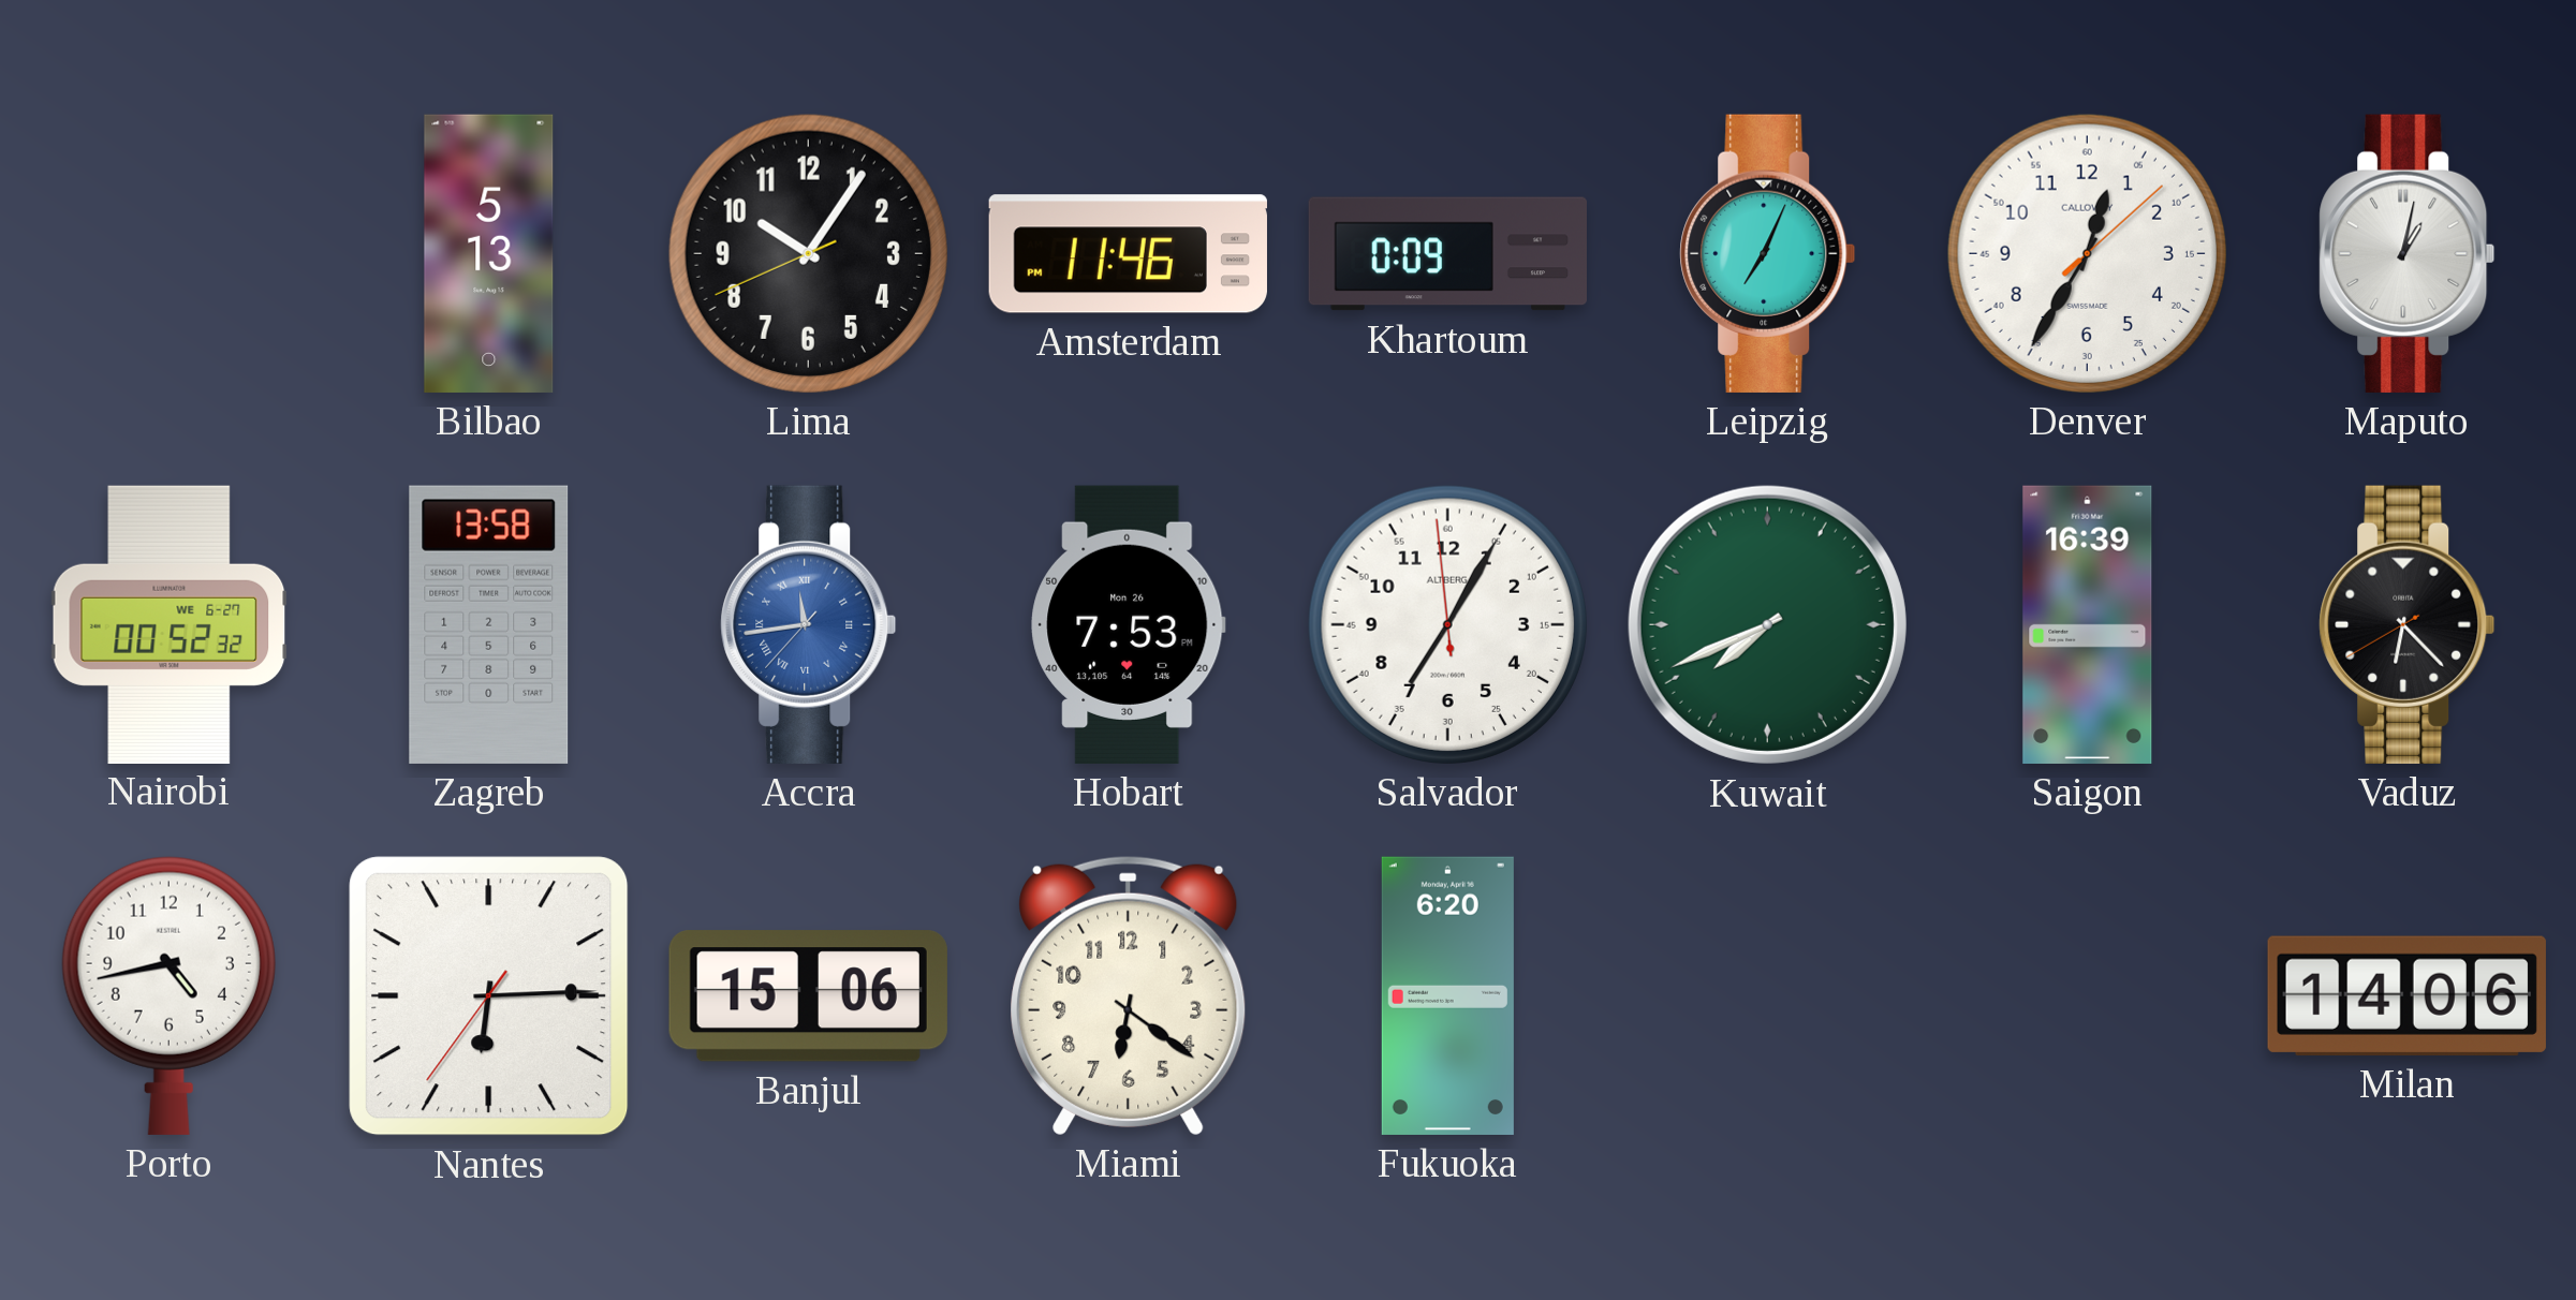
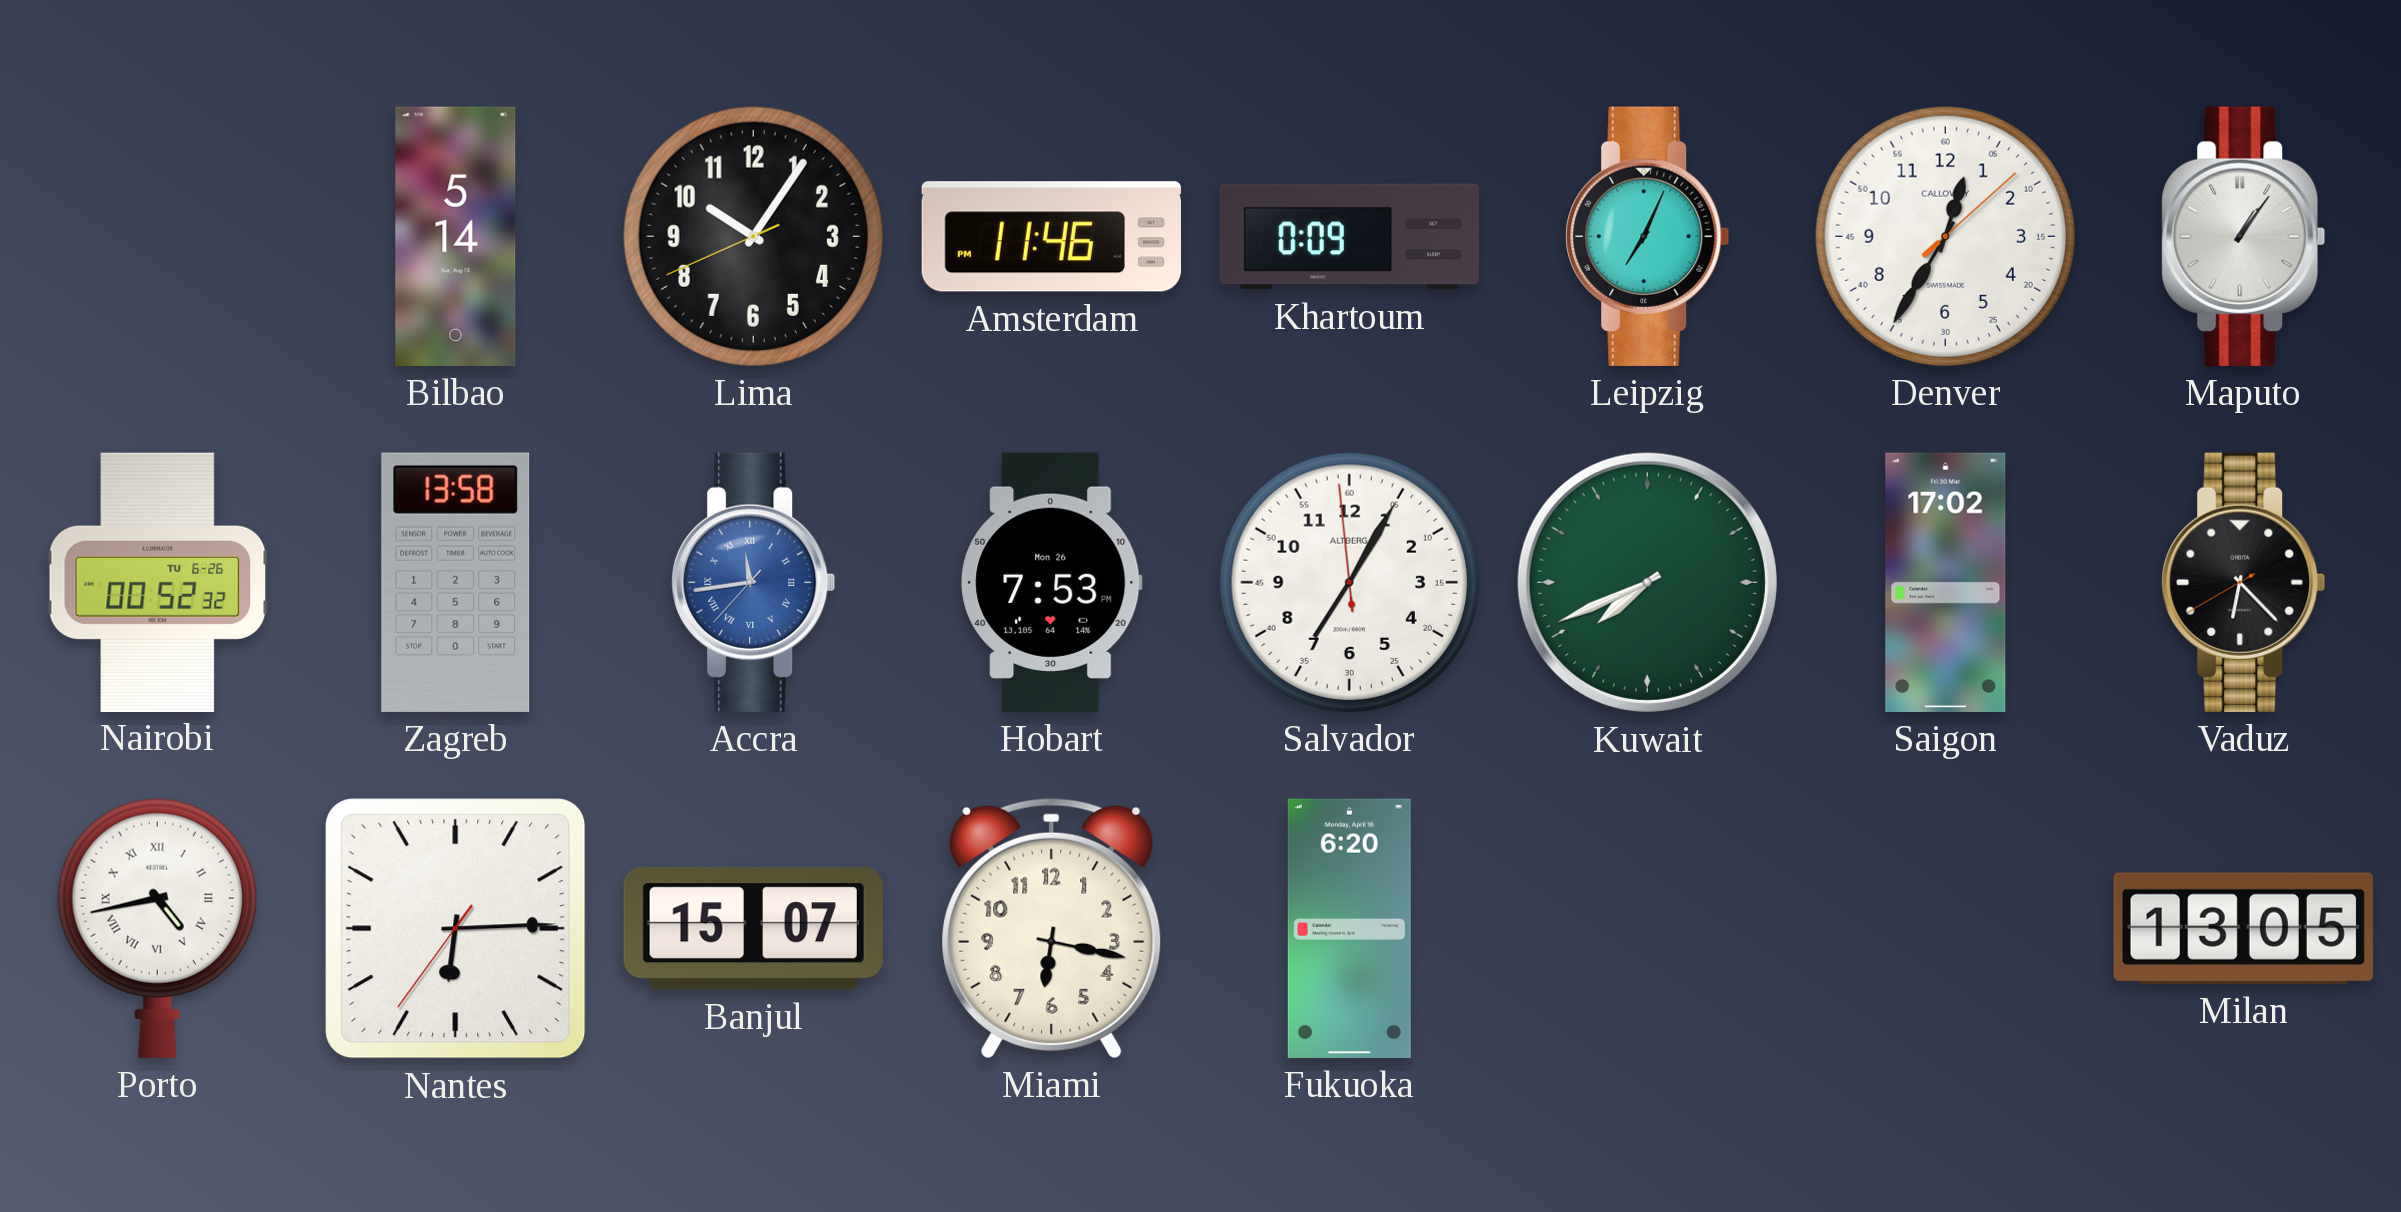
Bilbao: 5:13 -> 5:14 (456, 236)
Maputo: 1:02 -> 1:06 (2244, 236)
Nairobi date: WE 6-27 -> TU 6-26 (158, 582)
Saigon: 16:39 -> 17:02 (1946, 582)
Porto numerals: Arabic -> Roman (157, 928)
Banjul: 15:06 -> 15:07 (753, 929)
Miami: 6:21 -> 6:17 (1052, 928)
Milan: 14:06 -> 13:05 (2243, 928)
